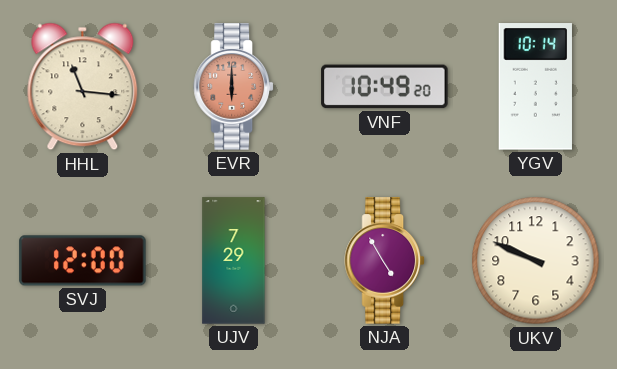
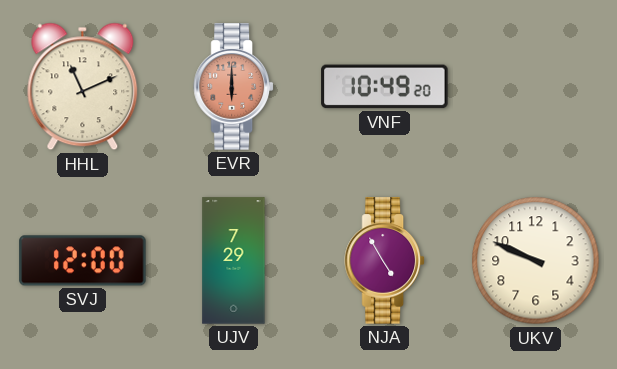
HHL: 11:16 -> 11:11 (83, 87)
YGV: 10:14 -> none (535, 87)
